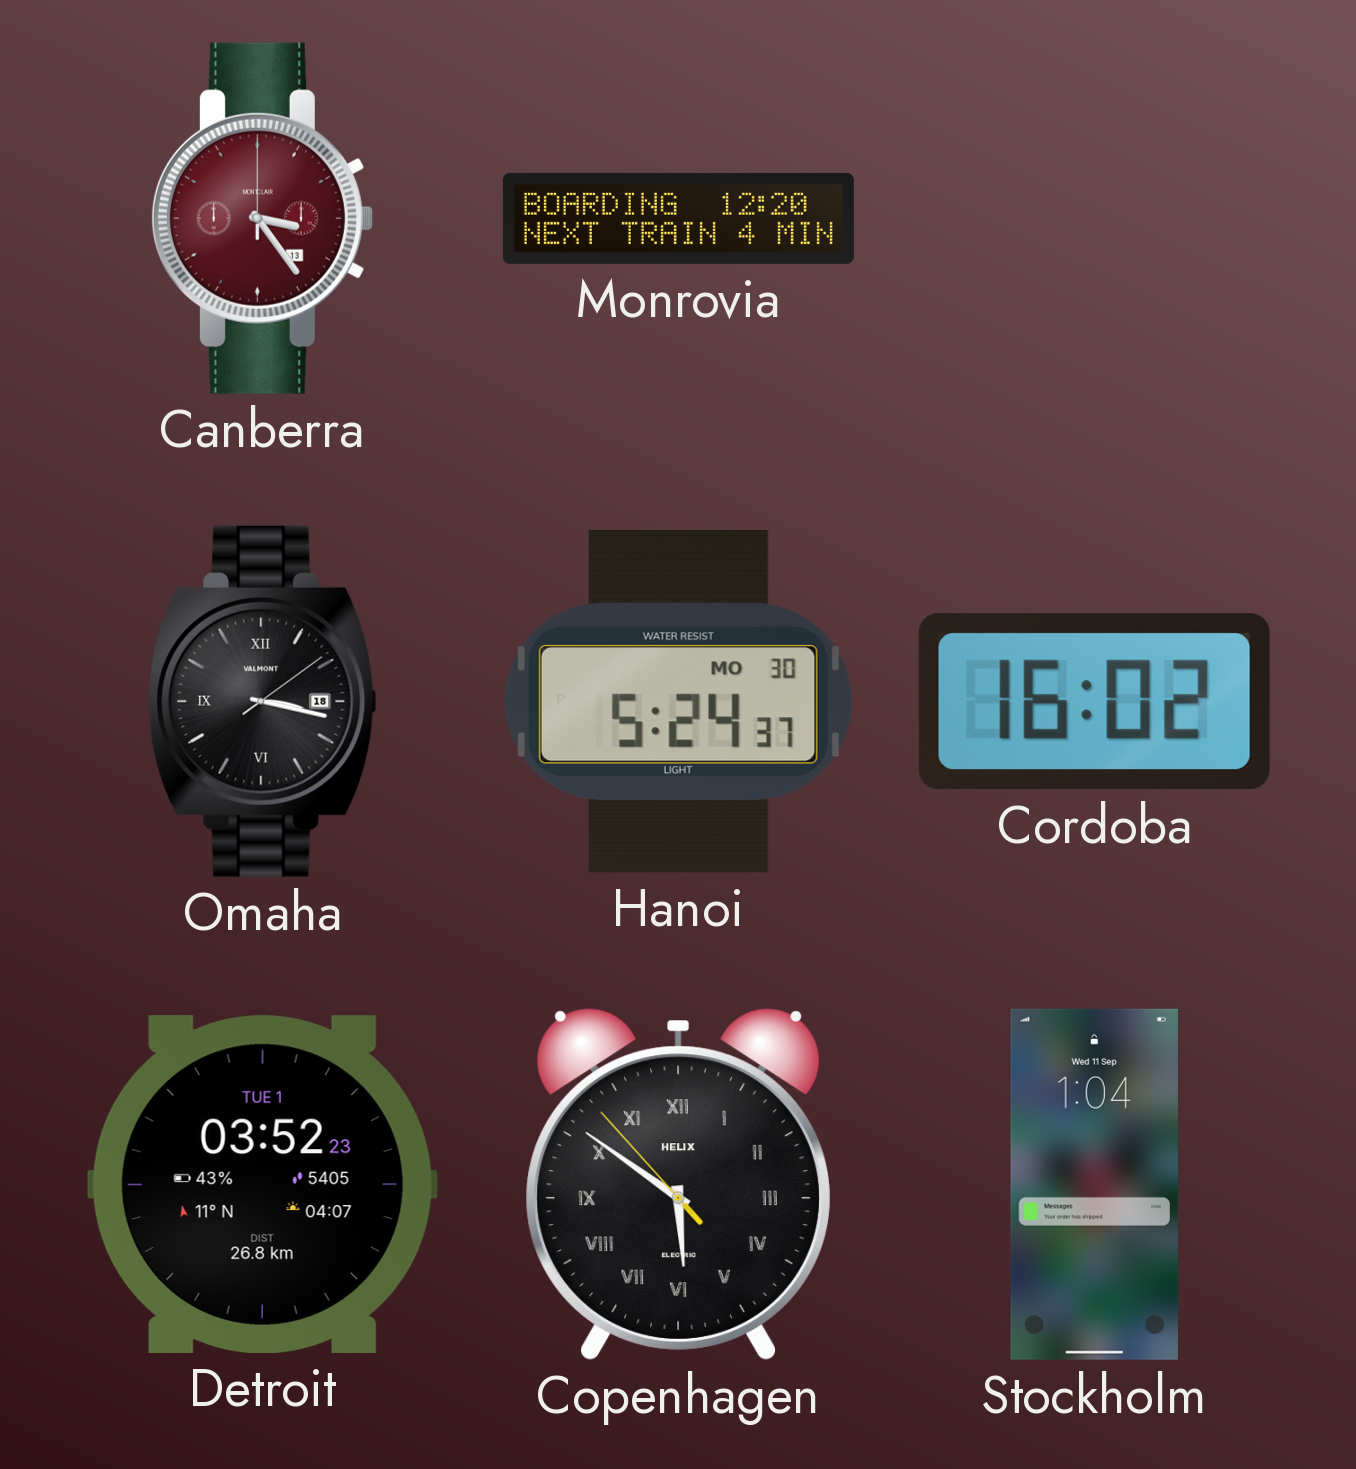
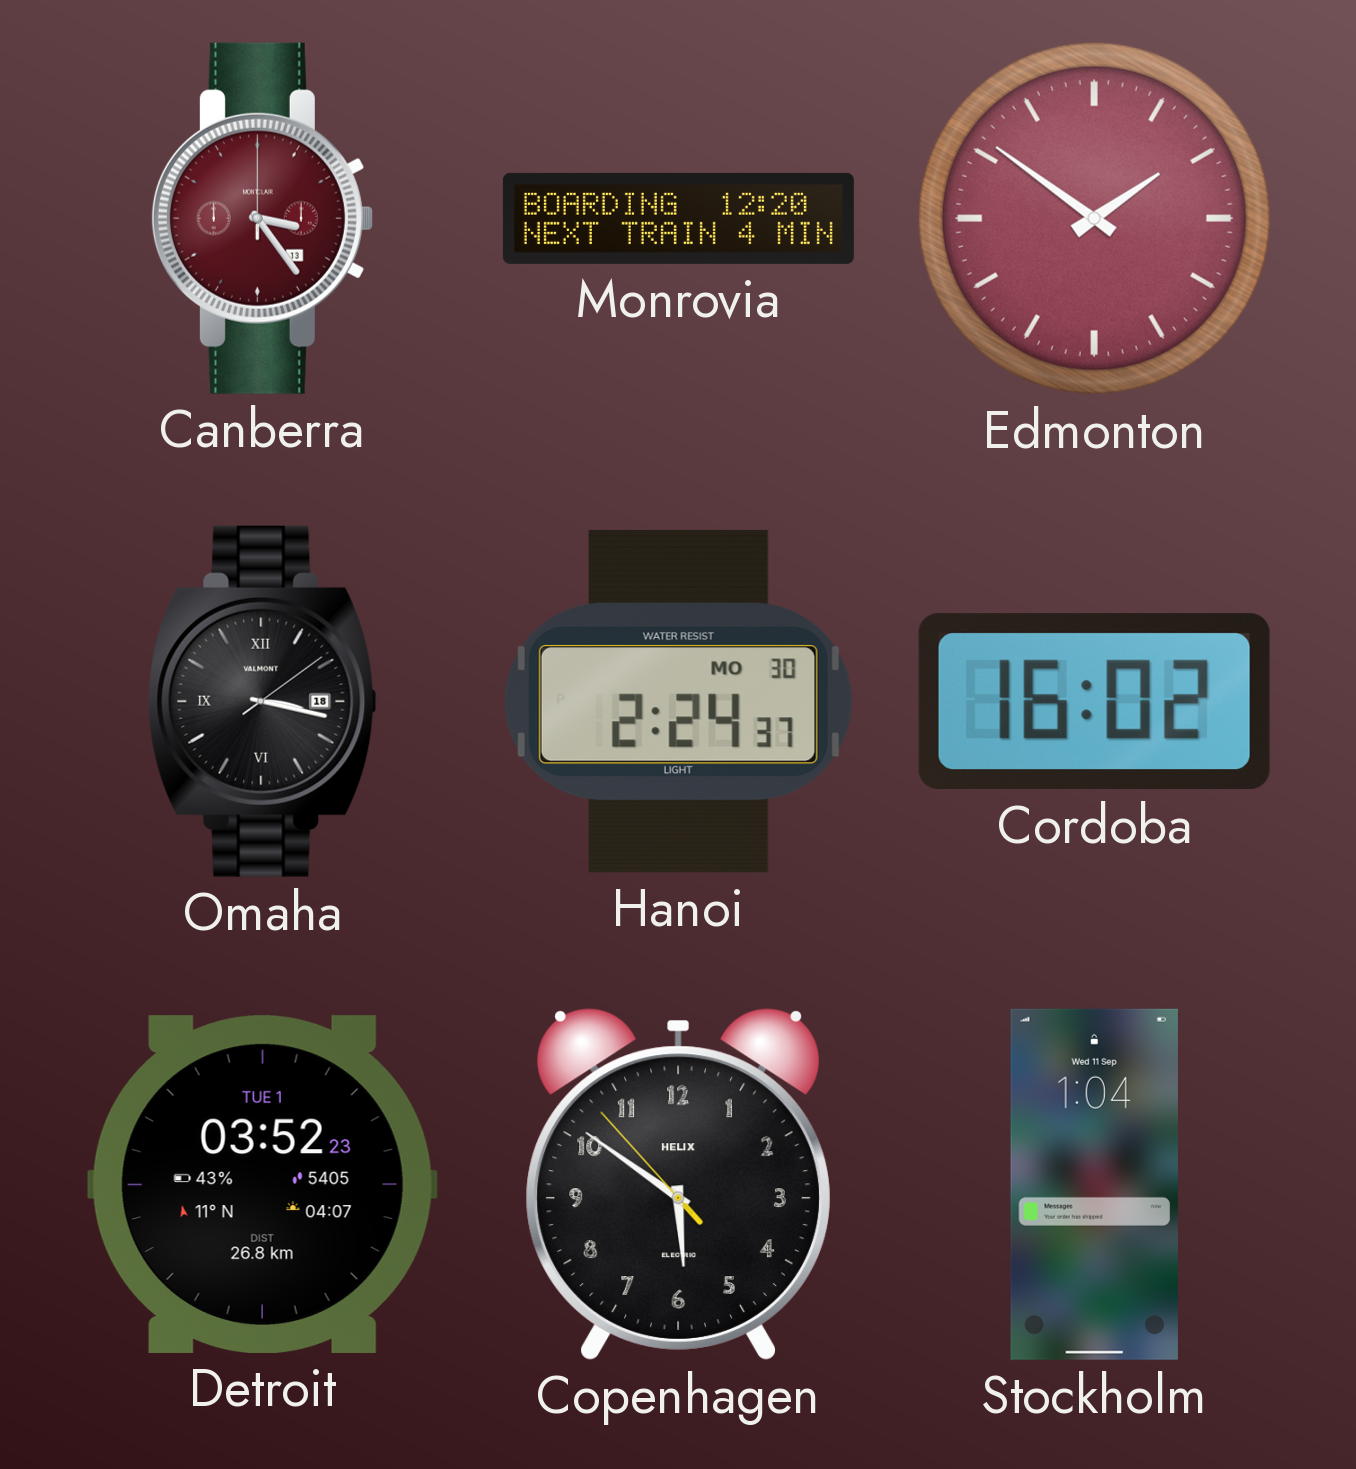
Edmonton: none -> 1:51 (1094, 218)
Hanoi: 5:24 -> 2:24 (678, 701)
Copenhagen numerals: Roman -> Arabic (678, 1184)
